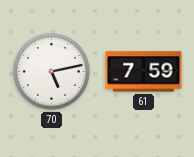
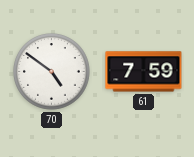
70: 5:13 -> 4:51 (52, 72)
